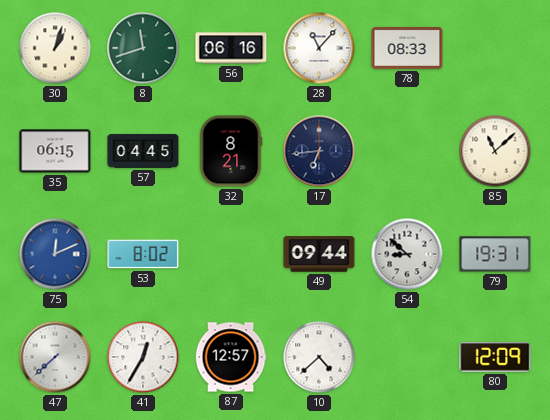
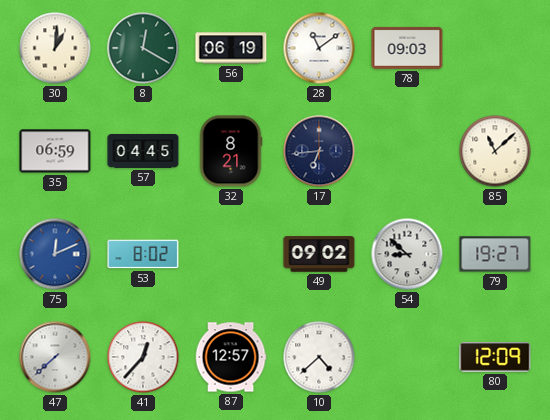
30: 1:03 -> 1:01 (55, 48)
8: 11:42 -> 12:20 (143, 48)
56: 06:16 -> 06:19 (231, 48)
28: 11:07 -> 11:09 (319, 48)
78: 08:33 -> 09:03 (407, 48)
35: 06:15 -> 06:59 (55, 151)
49: 09:44 -> 09:02 (319, 254)
79: 19:31 -> 19:27 (495, 254)
41: 12:35 -> 12:37 (143, 357)
